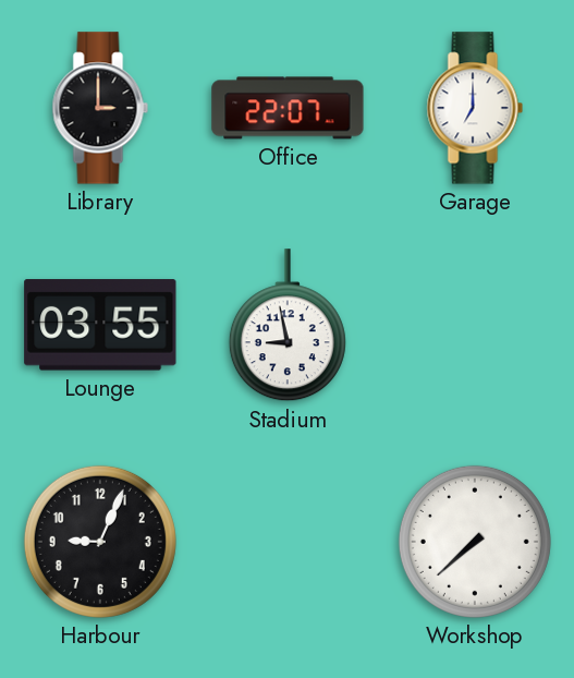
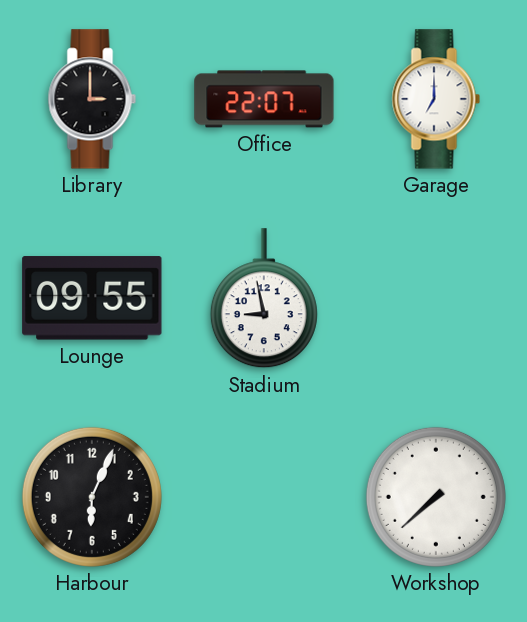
Lounge: 03:55 -> 09:55 (92, 298)
Harbour: 9:04 -> 6:04 (92, 497)
